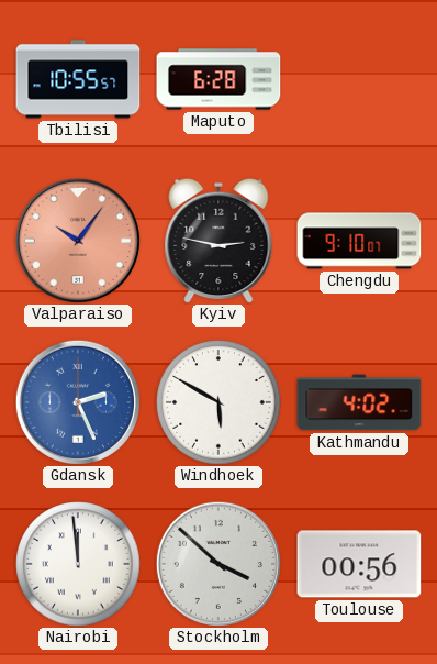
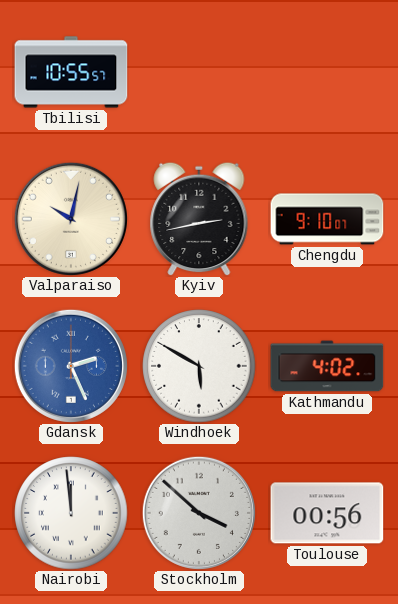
Maputo: 6:28 -> none (218, 79)
Valparaiso: 10:06 -> 10:02 (71, 219)
Valparaiso dial: salmon -> cream (71, 219)
Kyiv: 2:47 -> 2:43 (199, 219)
